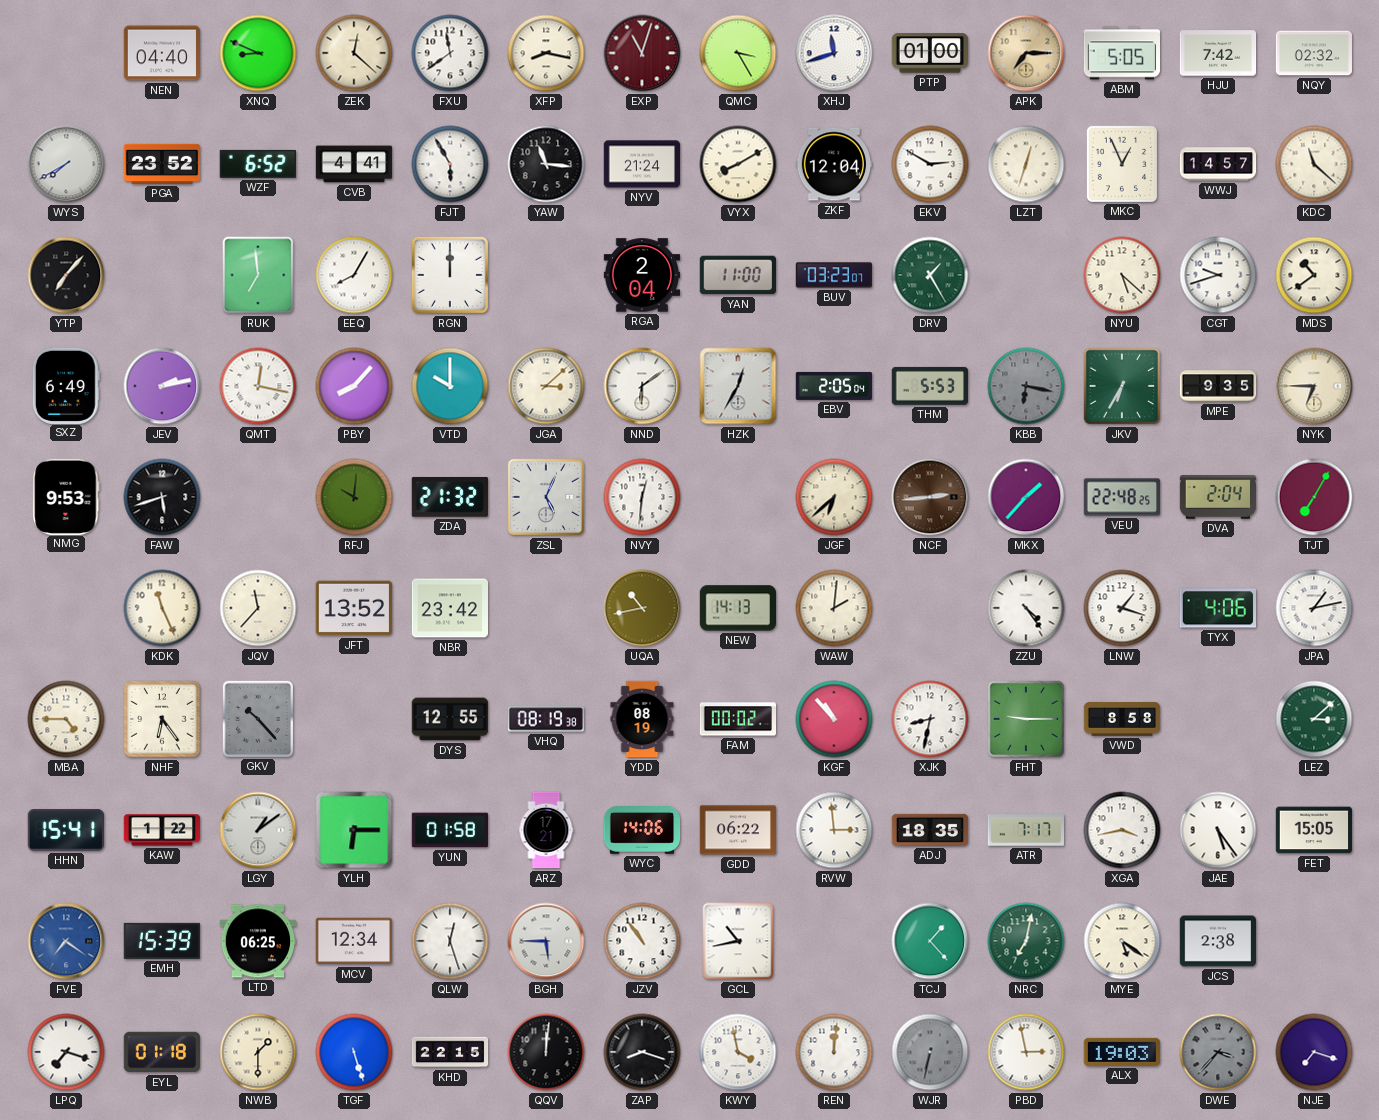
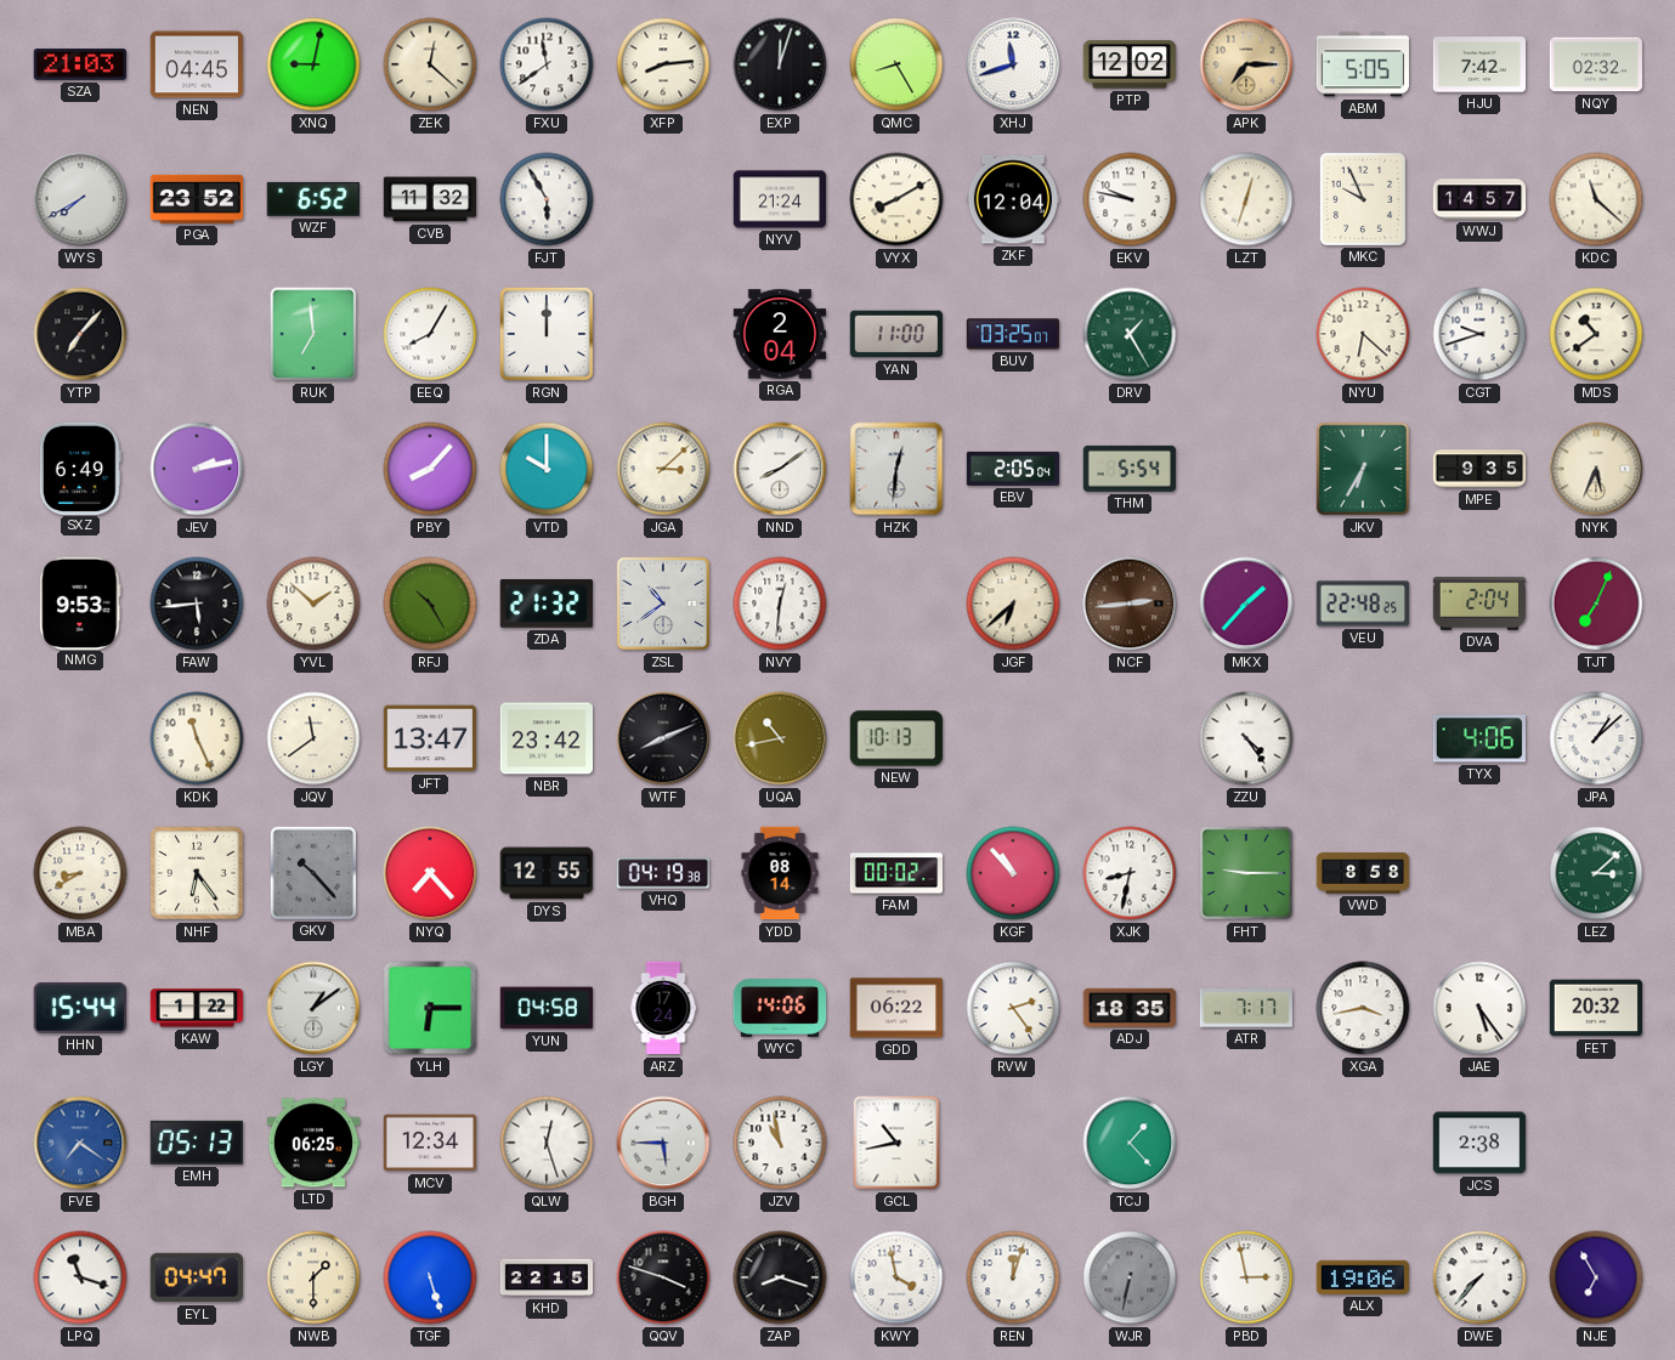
SZA: none -> 21:03 (79, 66)
NEN: 04:40 -> 04:45 (196, 64)
XNQ: 8:49 -> 9:02 (313, 64)
XFP: 8:17 -> 8:14 (663, 64)
EXP: 11:03 -> 12:03 (780, 64)
EXP dial: burgundy -> black (780, 64)
QMC: 3:25 -> 8:25 (896, 64)
PTP: 01:00 -> 12:02 (1128, 64)
CVB: 4:41 -> 11:32 (430, 199)
YAW: 11:16 -> none (546, 164)
EKV: 2:50 -> 9:47 (1130, 199)
MKC: 12:56 -> 9:56 (1362, 198)
BUV: 03:23 -> 03:25 (1012, 334)
NYU: 5:22 -> 6:22 (1363, 334)
QMT: 12:17 -> none (258, 386)
NND: 6:09 -> 8:09 (780, 469)
HZK: 12:35 -> 12:31 (896, 469)
THM: 5:53 -> 5:54 (1128, 469)
KBB: 6:17 -> none (1026, 386)
NYK: 6:45 -> 5:34 (1596, 469)
FAW: 5:42 -> 5:44 (197, 603)
YVL: none -> 1:52 (313, 603)
RFJ: 10:01 -> 10:25 (430, 603)
ZSL: 5:04 -> 10:39 (663, 603)
TJT: 7:05 -> 7:04 (1596, 603)
JQV: 11:37 -> 11:39 (313, 738)
JFT: 13:52 -> 13:47 (429, 738)
WTF: none -> 8:11 (663, 738)
NEW: 14:13 -> 10:13 (896, 738)
WAW: 2:01 -> none (834, 608)
LNW: 1:18 -> none (1122, 608)
JPA: 1:13 -> 1:08 (1596, 738)
MBA: 4:45 -> 8:40 (80, 873)
NYQ: none -> 7:23 (430, 873)
VHQ: 08:19 -> 04:19 (663, 873)
YDD: 08:19 -> 08:14 (780, 873)
HHN: 15:41 -> 15:44 (79, 1008)
YUN: 01:58 -> 04:58 (545, 1008)
ARZ: 17:21 -> 17:24 (663, 1008)
RVW: 2:59 -> 2:24 (1013, 1008)
FET: 15:05 -> 20:32 (1596, 1008)
EMH: 15:39 -> 05:13 (196, 1143)
JZV: 10:54 -> 10:58 (780, 1143)
NRC: 7:02 -> none (1026, 941)
MYE: 5:21 -> none (1122, 941)
LPQ: 7:18 -> 11:18 (80, 1277)
EYL: 01:18 -> 04:47 (196, 1277)
QQV: 12:01 -> 3:48 (663, 1277)
REN: 12:01 -> 12:03 (1013, 1277)
ALX: 19:03 -> 19:06 (1362, 1277)
DWE: 3:37 -> 7:37 (1479, 1277)
DWE dial: grey -> white (1479, 1277)
NJE: 7:18 -> 6:55 (1596, 1277)
